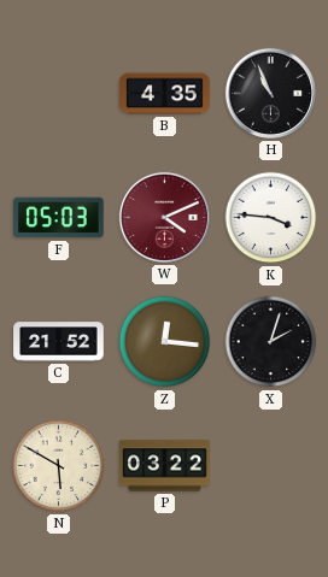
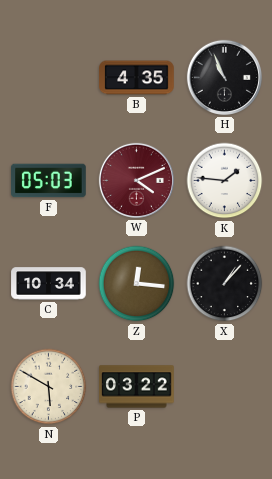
K: 3:46 -> 1:46 (225, 181)
C: 21:52 -> 10:34 (49, 284)
X: 2:03 -> 1:07 (225, 284)
